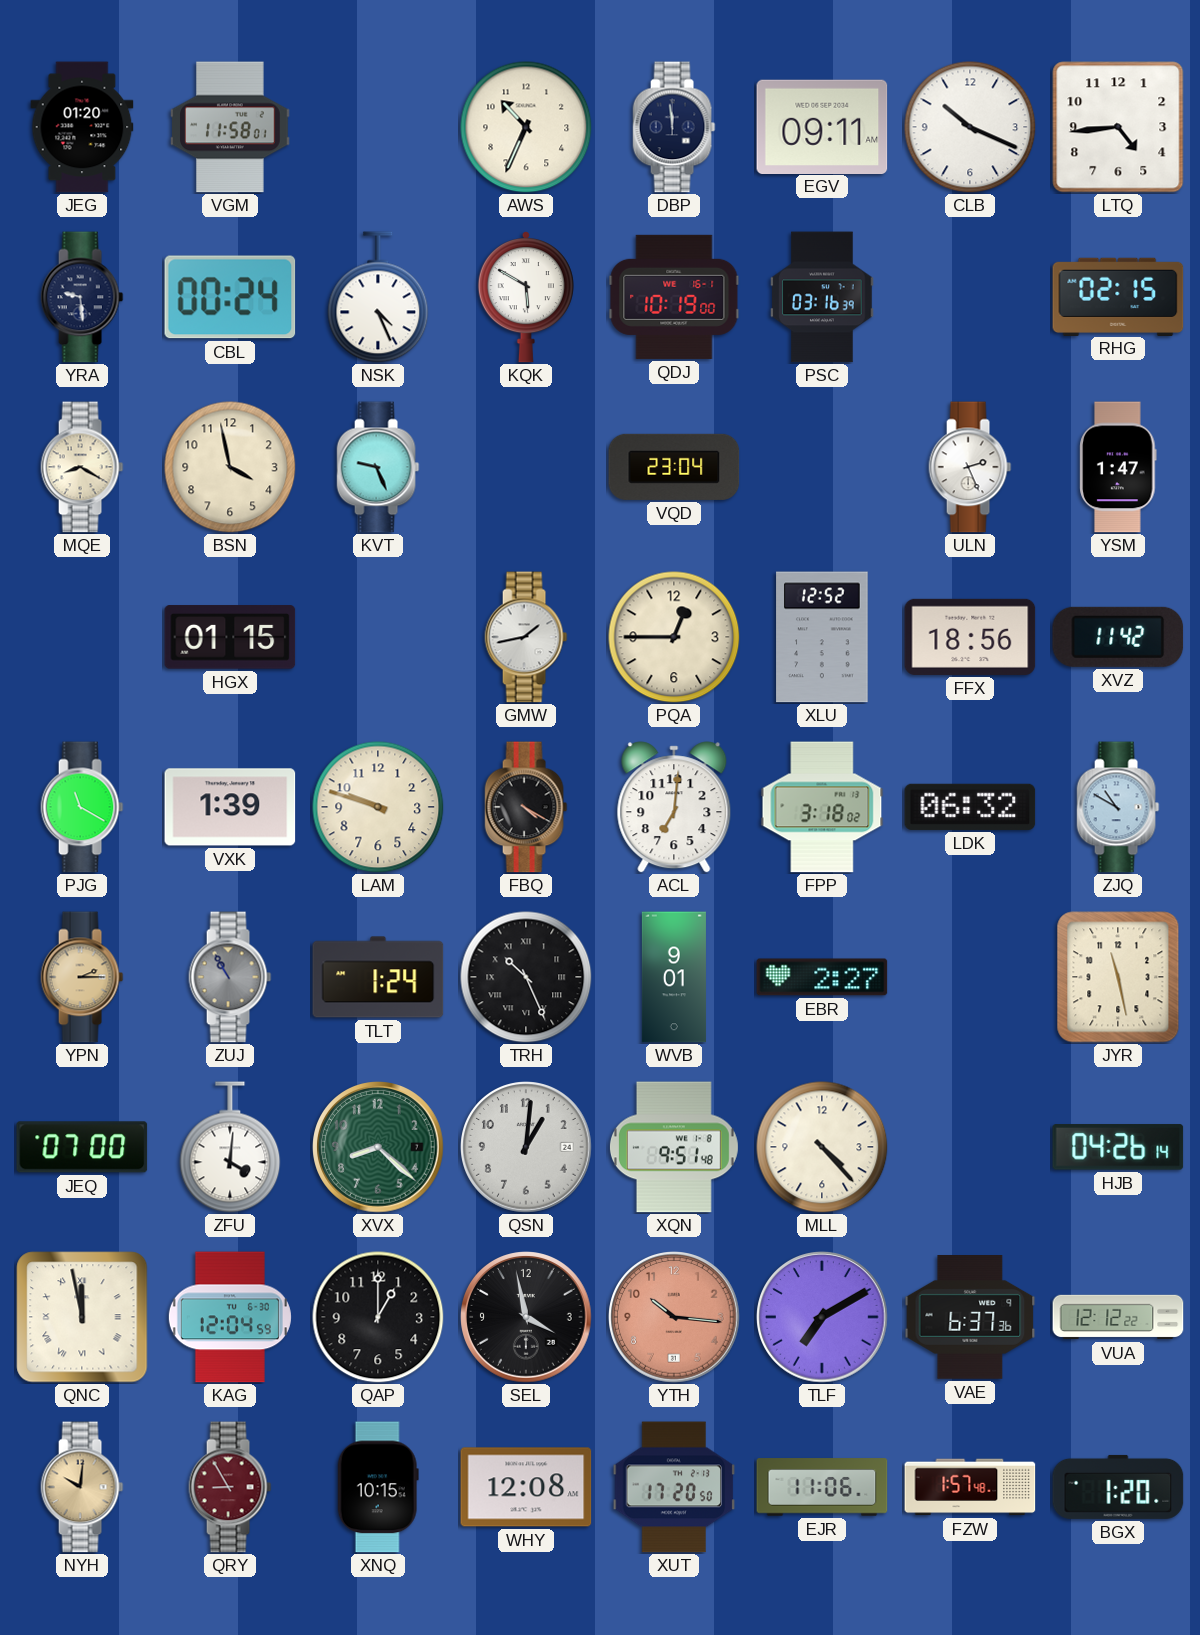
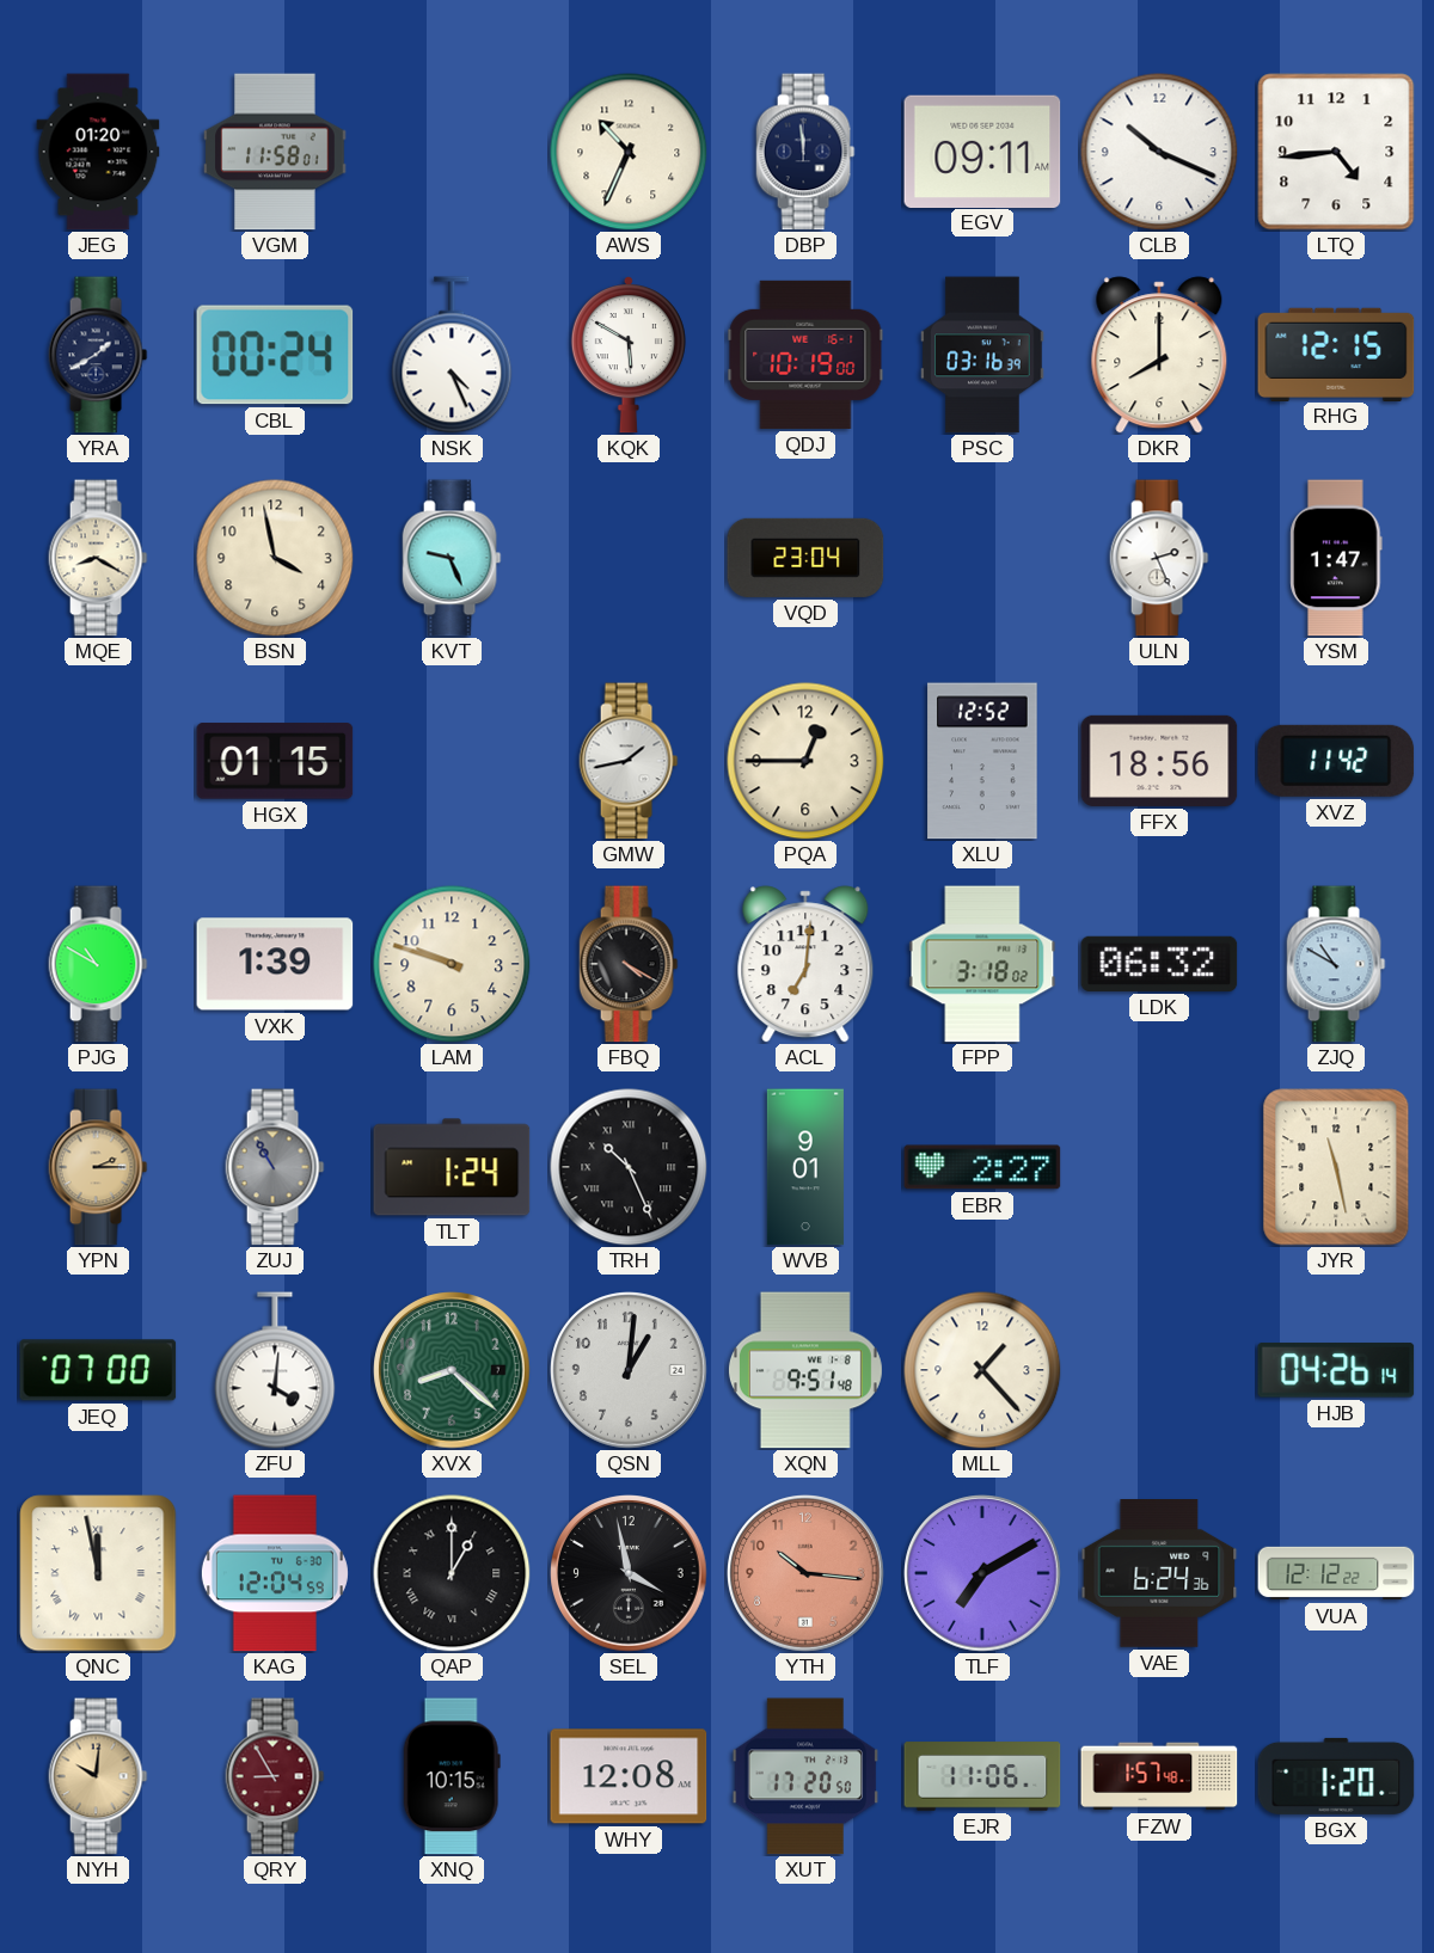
YRA: 9:29 -> 1:40 (98, 355)
DKR: none -> 8:00 (1159, 355)
RHG: 02:15 -> 12:15 (1336, 354)
PJG: 11:20 -> 10:50 (98, 964)
MLL: 4:23 -> 1:23 (982, 1370)
QAP numerals: Arabic -> Roman (452, 1573)
VAE: 6:37 -> 6:24 (1159, 1574)
